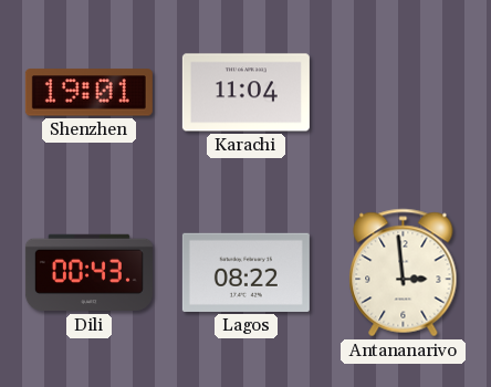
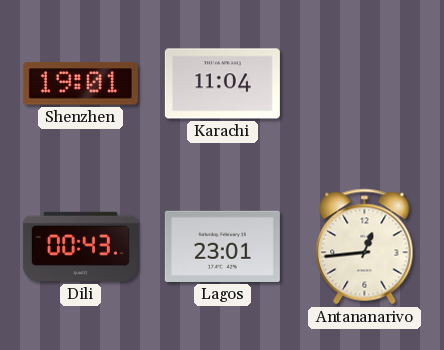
Lagos: 08:22 -> 23:01 (222, 246)
Antananarivo: 2:59 -> 12:44 (365, 247)
